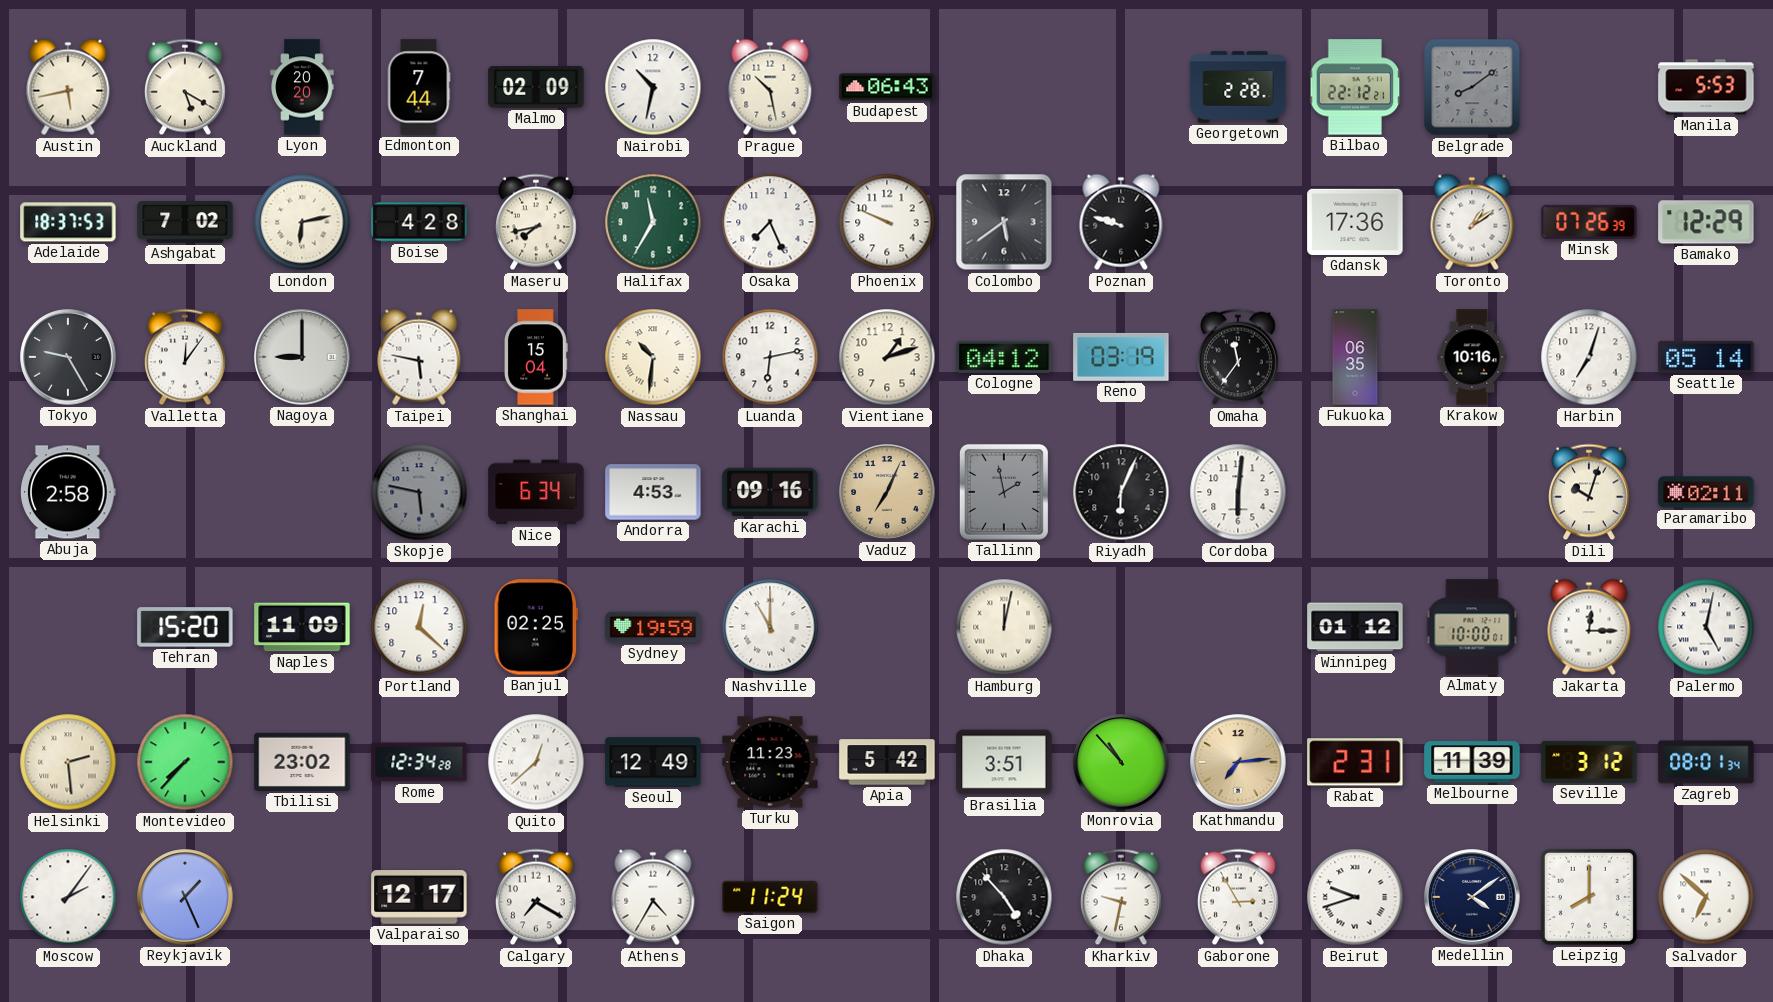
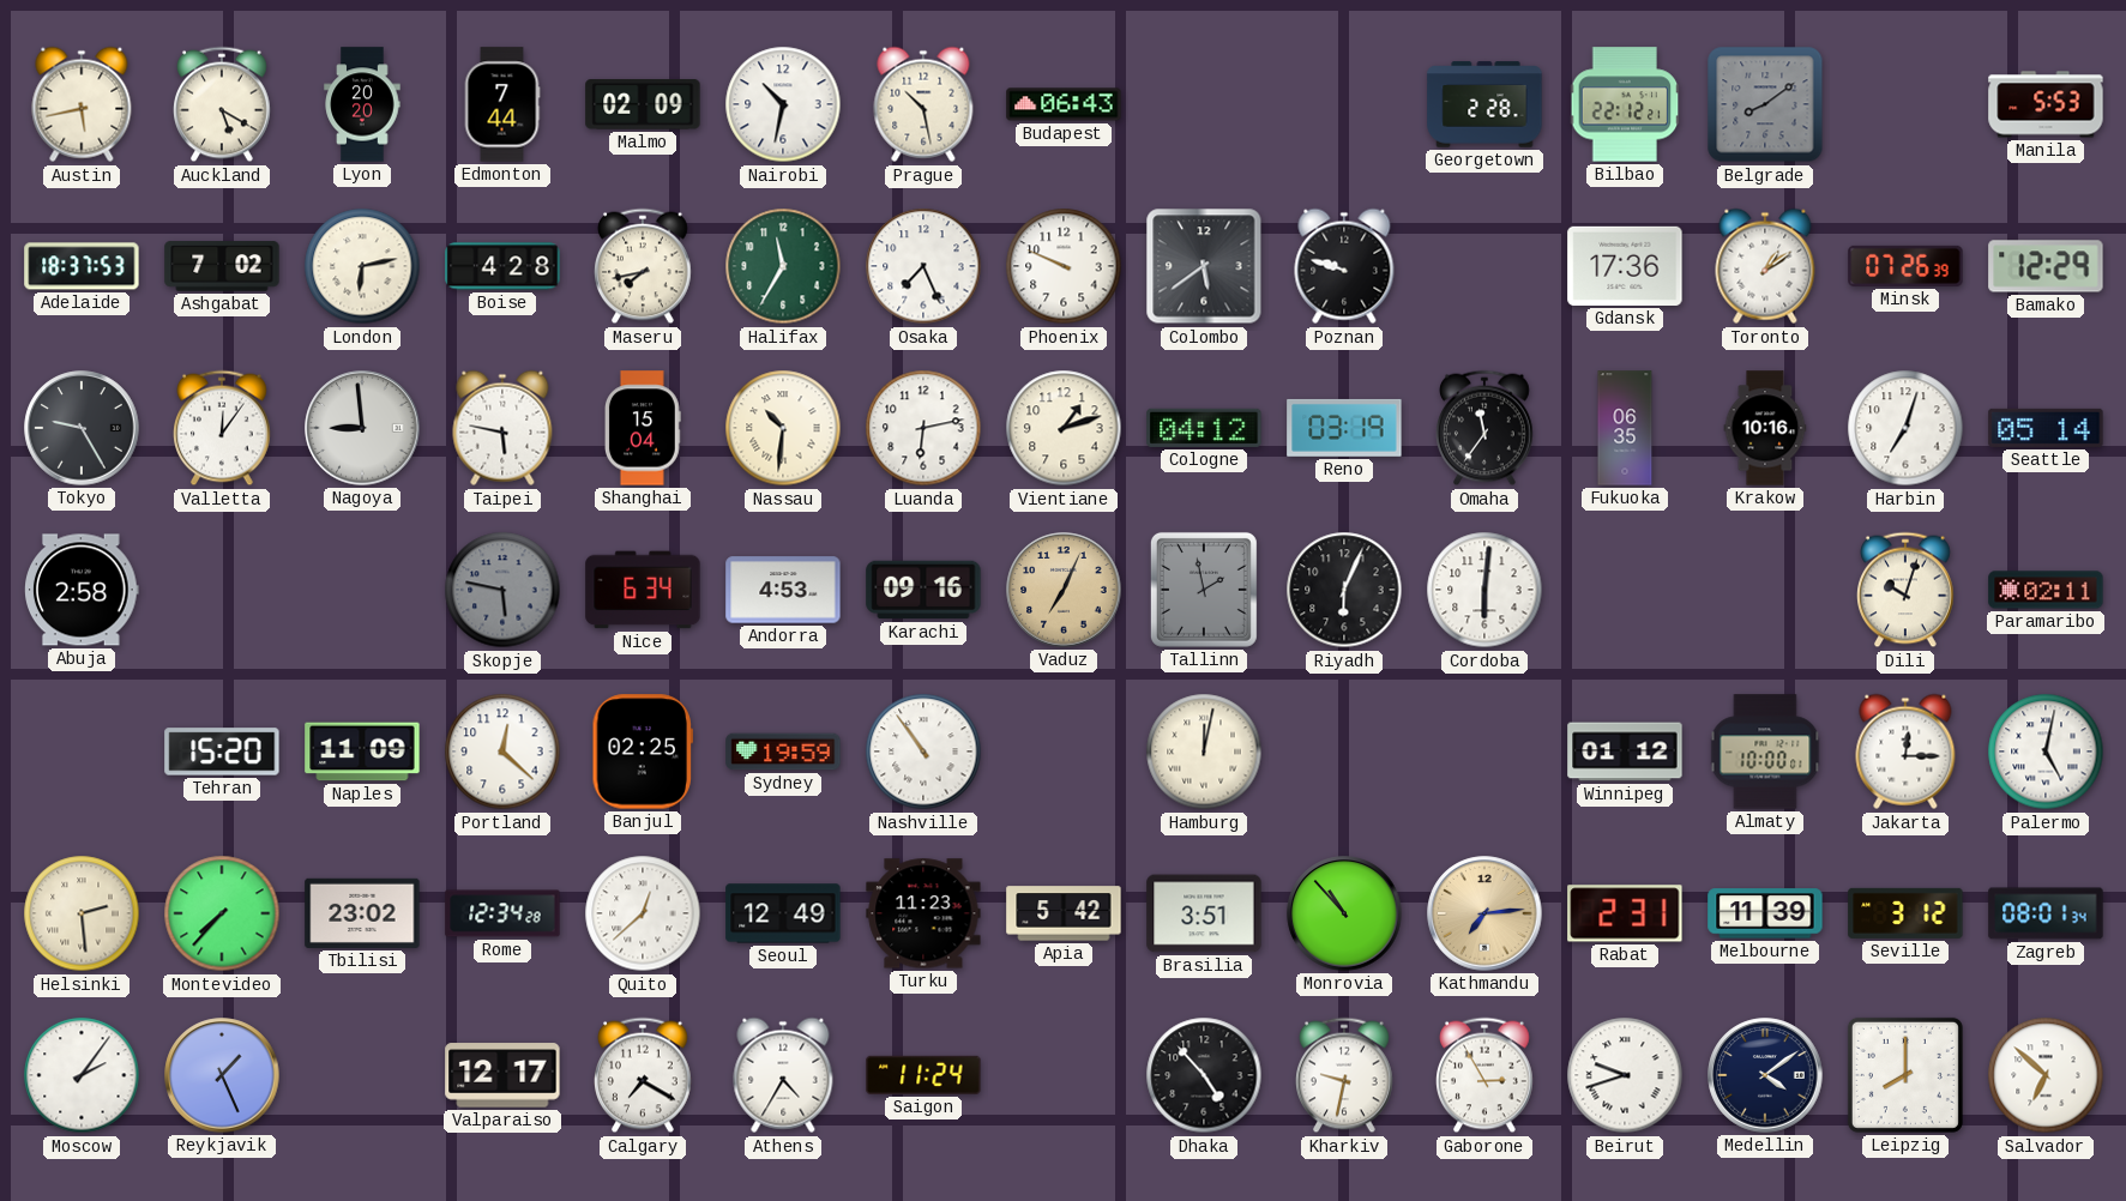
Nagoya: 9:00 -> 8:59 (362, 428)
Nashville: 11:00 -> 10:54 (923, 752)
